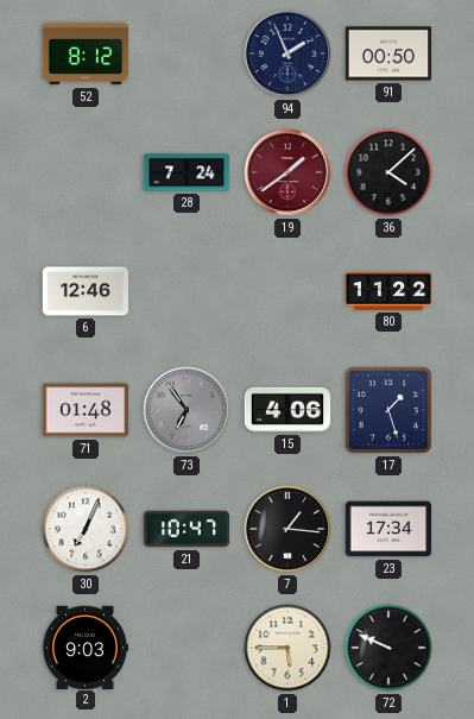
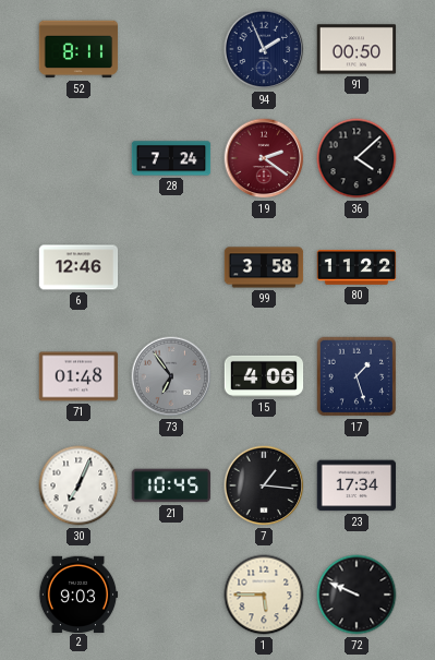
52: 8:12 -> 8:11 (78, 49)
19: 1:39 -> 2:21 (264, 158)
99: none -> 3:58 (264, 267)
21: 10:47 -> 10:45 (171, 485)
